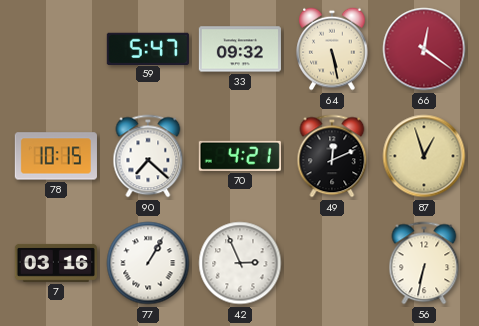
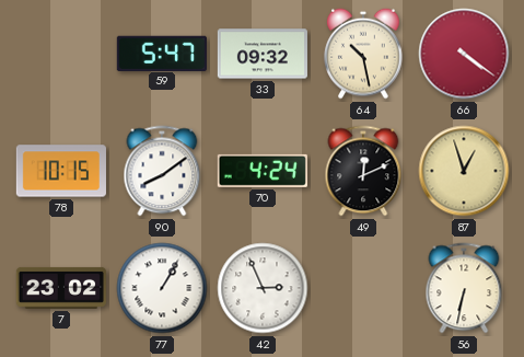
64: 5:28 -> 10:28 (363, 54)
66: 12:21 -> 4:21 (464, 54)
90: 7:22 -> 8:09 (162, 171)
70: 4:21 -> 4:24 (263, 171)
7: 03:16 -> 23:02 (61, 288)
